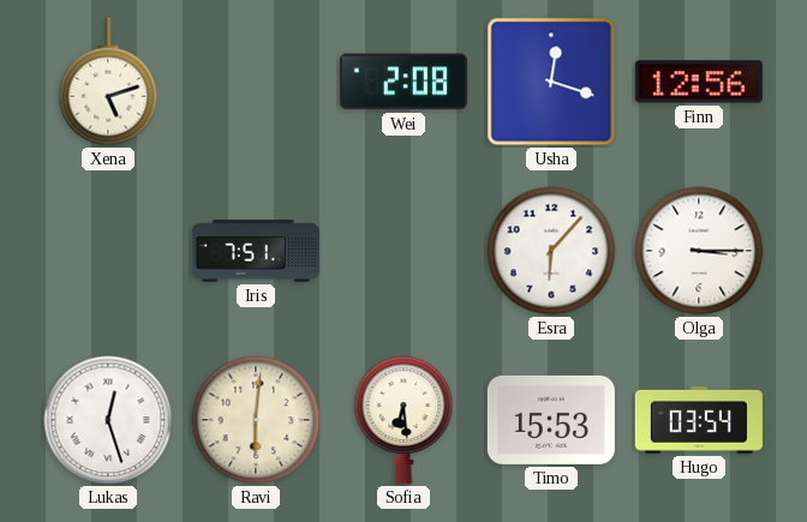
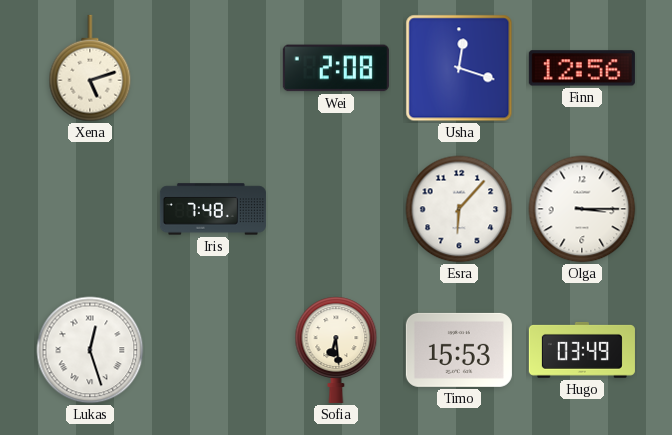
Iris: 7:51 -> 7:48 (213, 209)
Ravi: 6:01 -> none (256, 420)
Hugo: 03:54 -> 03:49 (582, 350)
